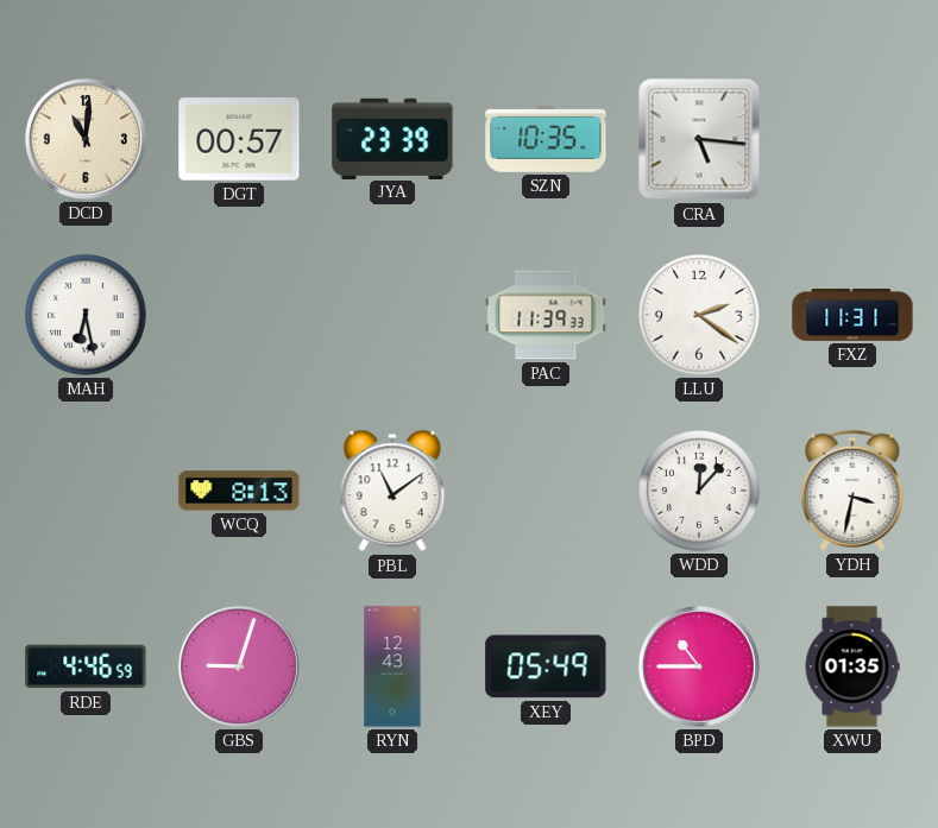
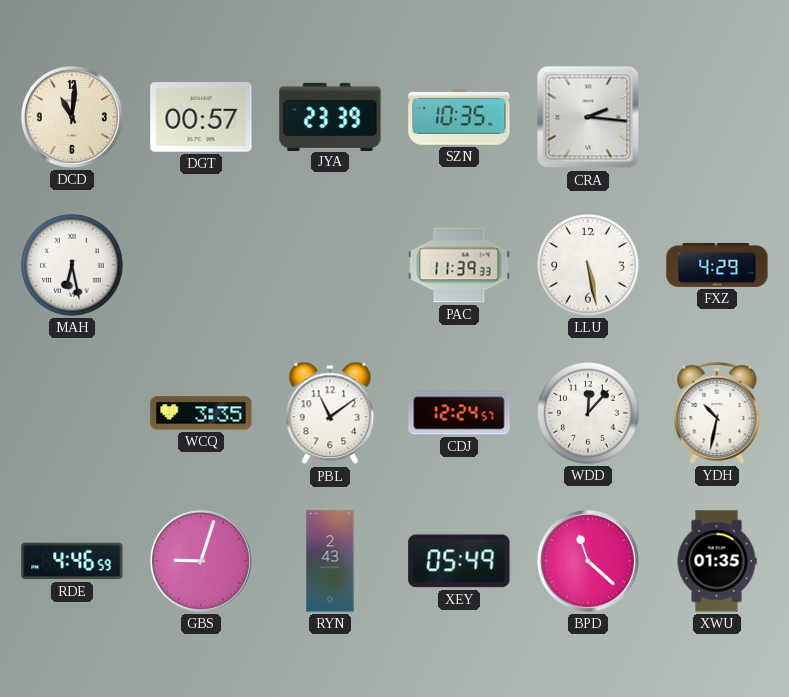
CRA: 5:16 -> 2:16 (588, 117)
LLU: 2:21 -> 5:28 (588, 265)
FXZ: 11:31 -> 4:29 (717, 265)
WCQ: 8:13 -> 3:35 (201, 413)
CDJ: none -> 12:24 (459, 413)
YDH: 3:32 -> 10:32 (717, 413)
RYN: 12:43 -> 2:43 (330, 561)
BPD: 10:45 -> 11:22 (588, 561)
